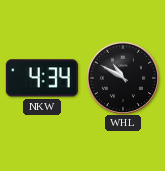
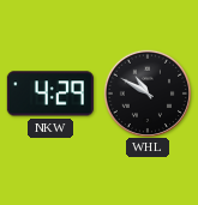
NKW: 4:34 -> 4:29 (50, 94)
